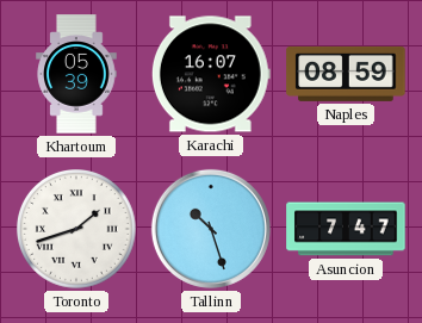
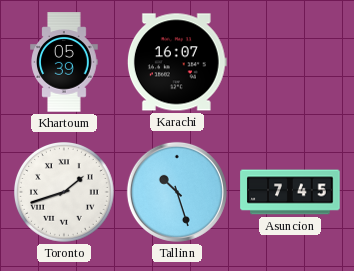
Naples: 08:59 -> none (346, 74)
Asuncion: 7:47 -> 7:45 (290, 192)
